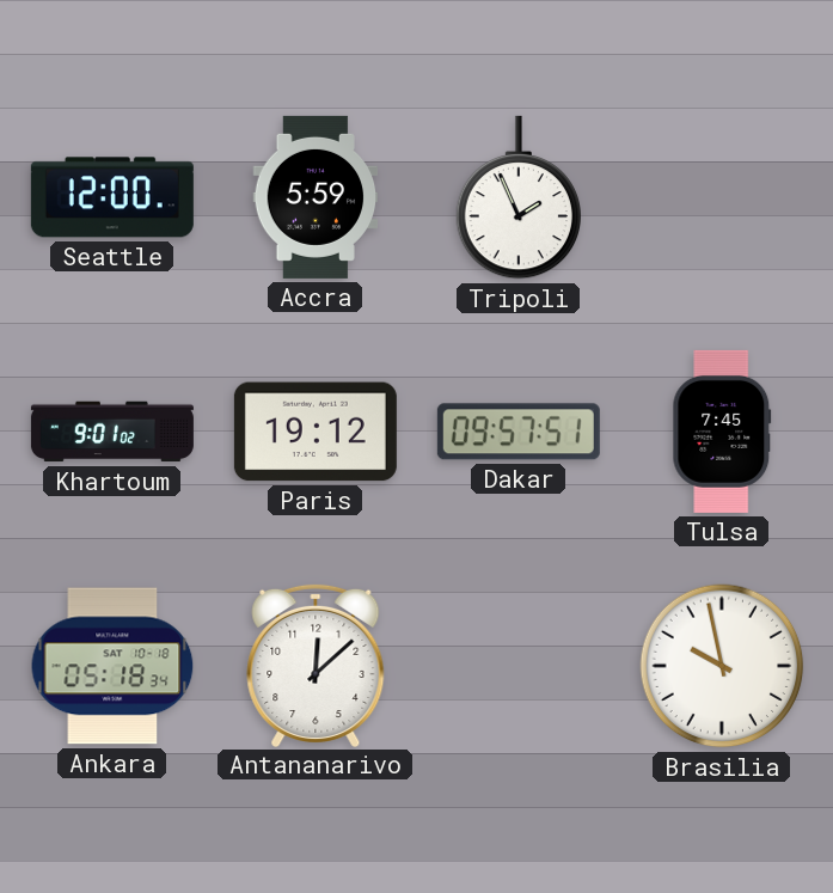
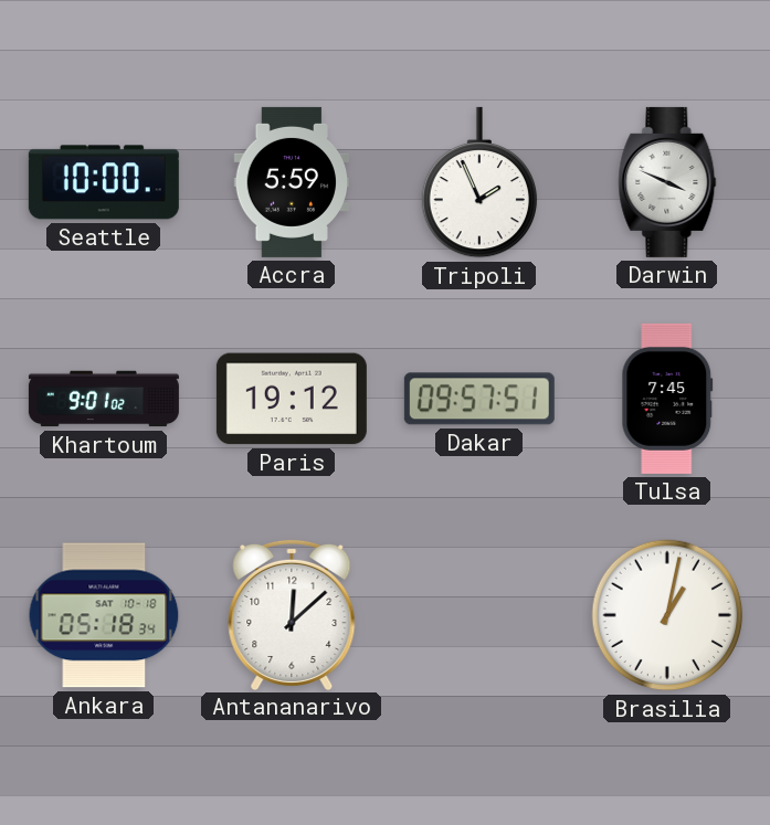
Seattle: 12:00 -> 10:00 (104, 182)
Darwin: none -> 3:49 (667, 182)
Brasilia: 9:58 -> 1:02 (667, 615)
